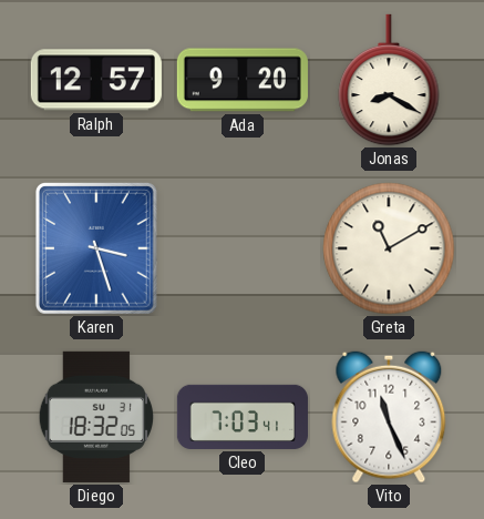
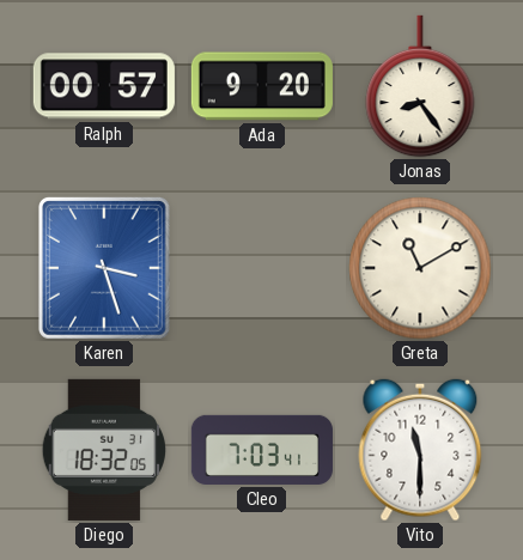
Ralph: 12:57 -> 00:57 (104, 86)
Jonas: 8:20 -> 8:24 (420, 86)
Vito: 11:26 -> 11:30 (420, 450)
